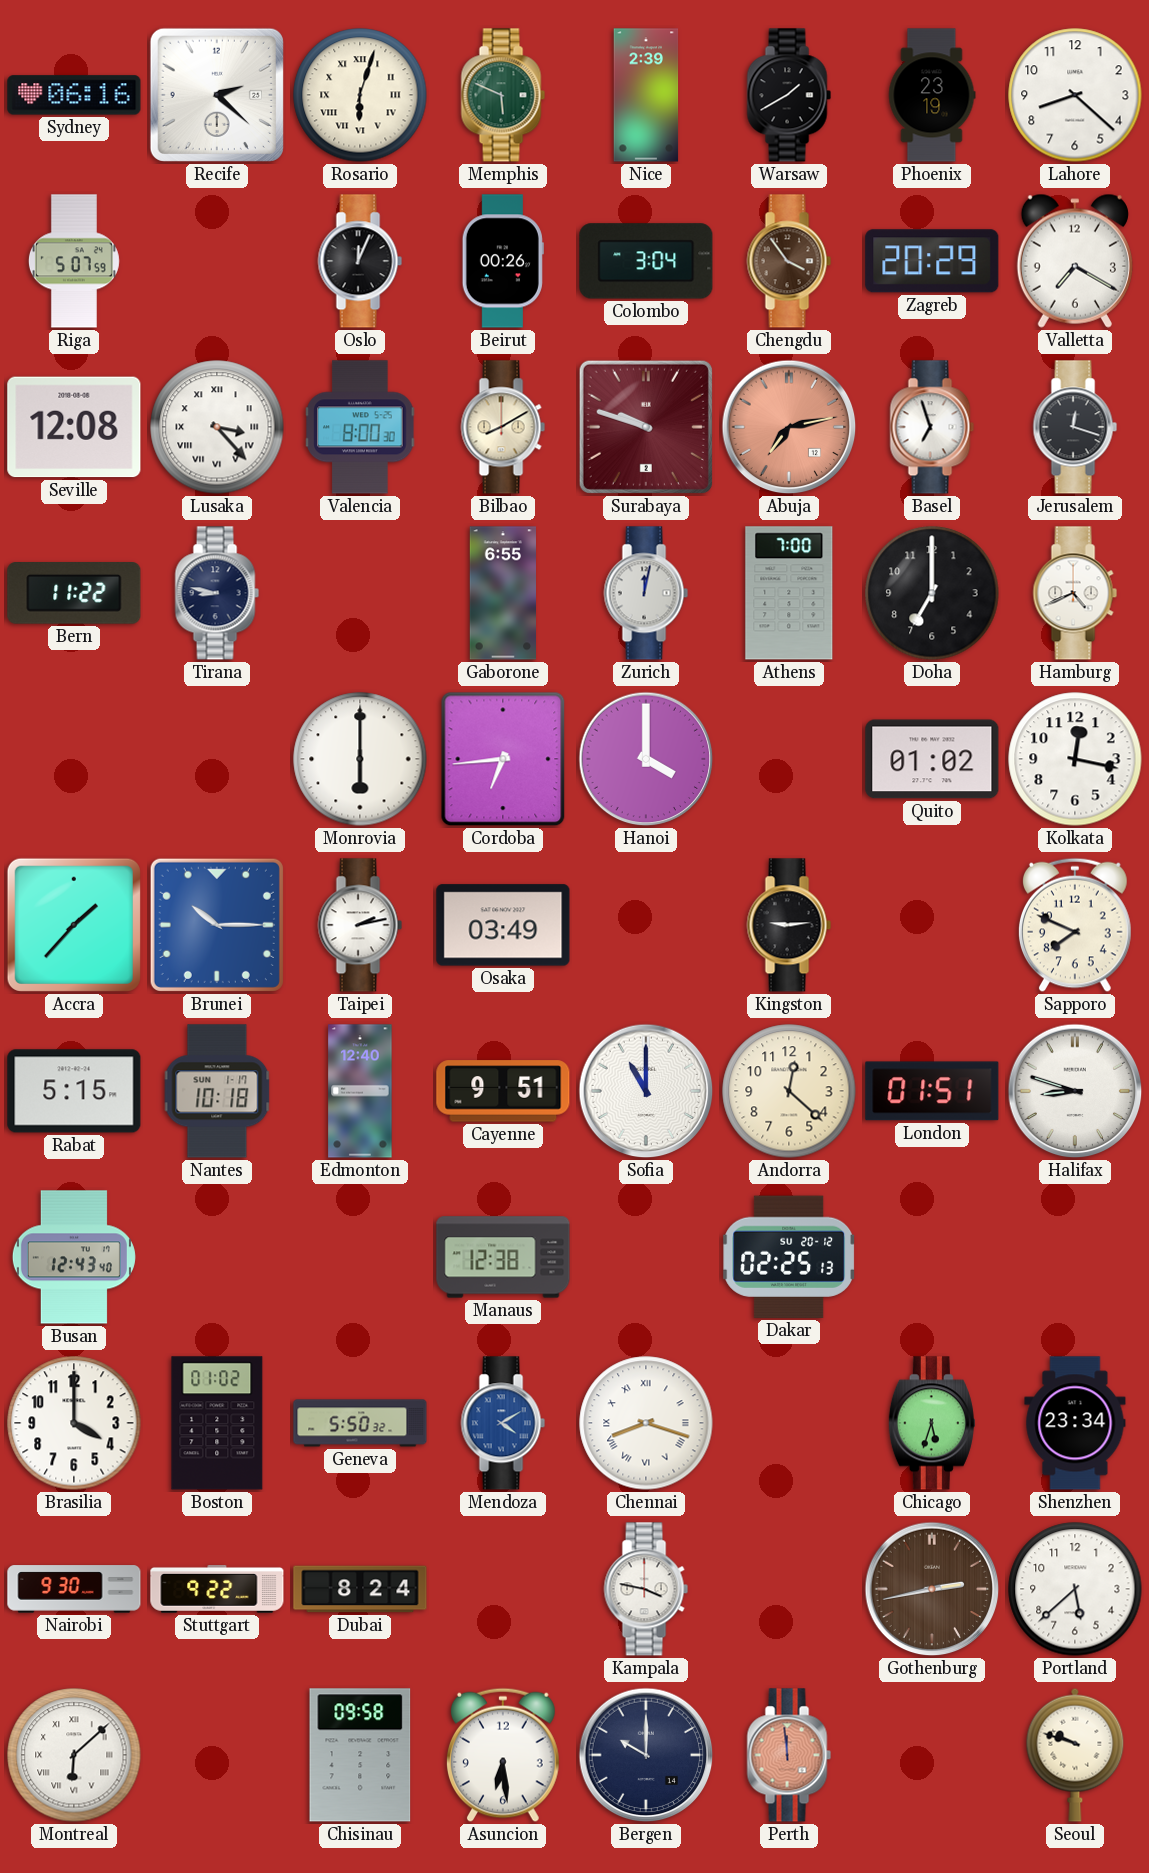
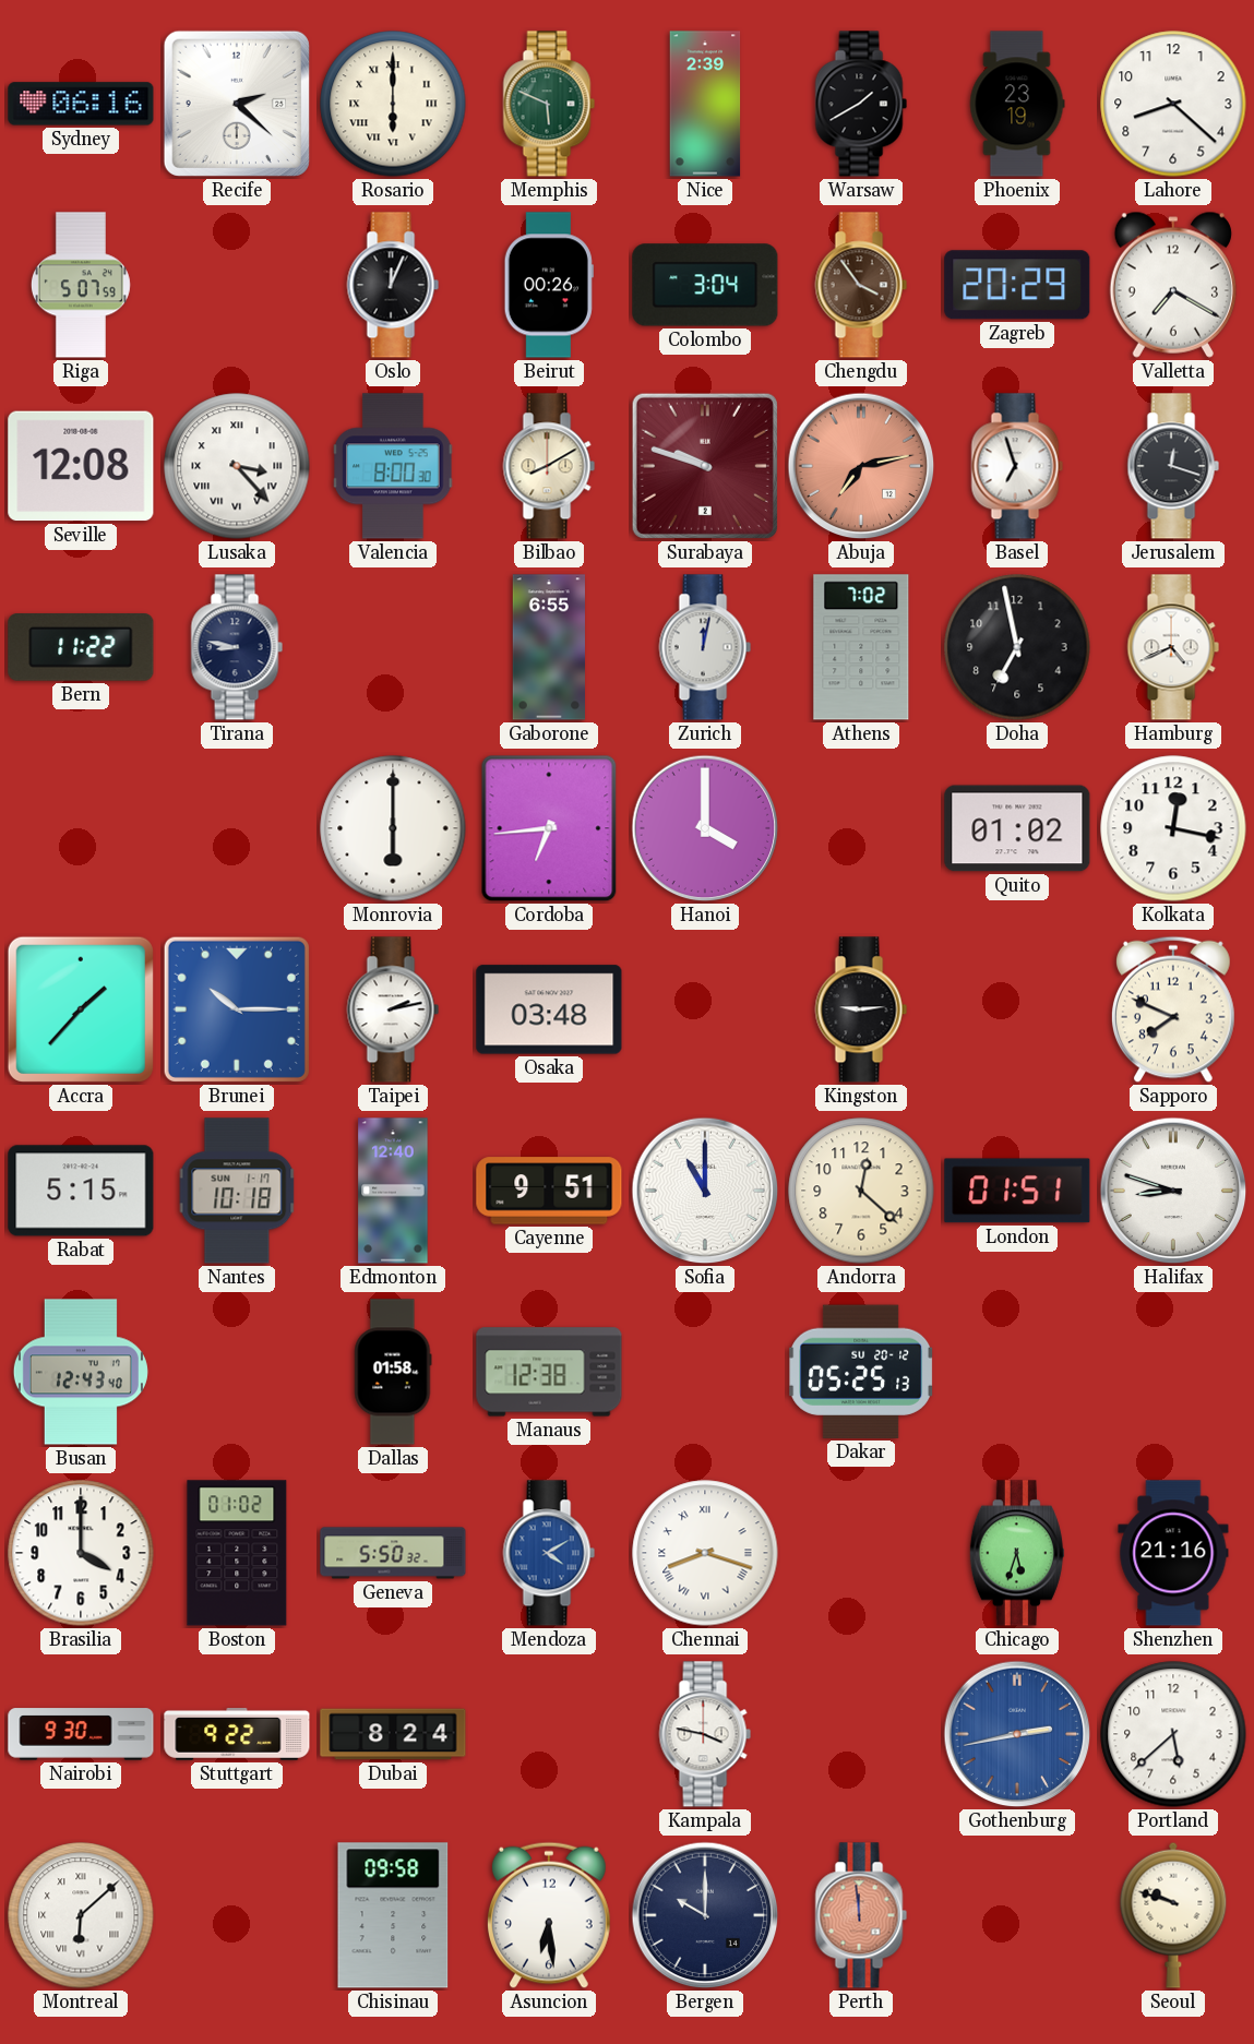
Rosario: 6:03 -> 6:00 (393, 104)
Athens: 7:00 -> 7:02 (861, 647)
Doha: 7:00 -> 6:58 (1017, 647)
Osaka: 03:49 -> 03:48 (549, 1009)
Dallas: none -> 01:58 (393, 1372)
Dakar: 02:25 -> 05:25 (862, 1372)
Shenzhen: 23:34 -> 21:16 (1173, 1553)
Gothenburg dial: brown -> blue (1017, 1734)
